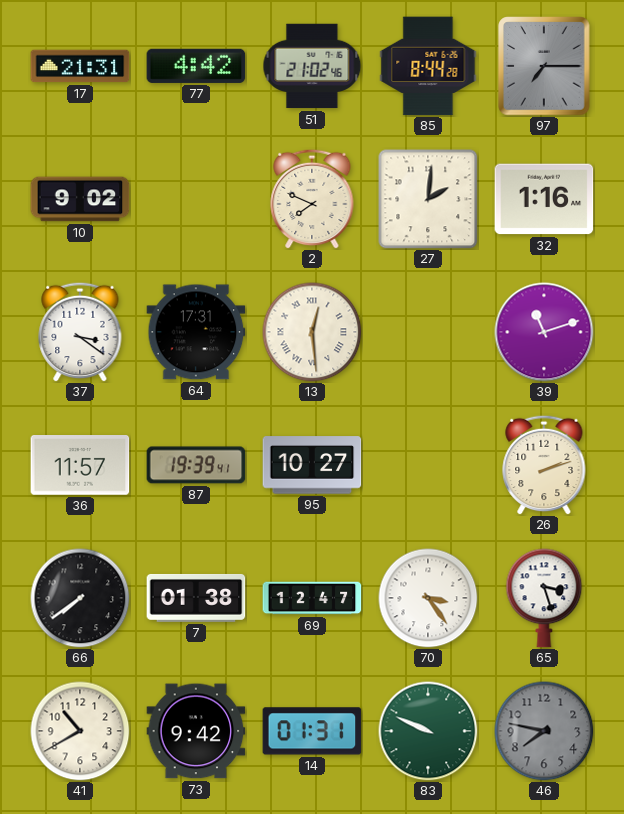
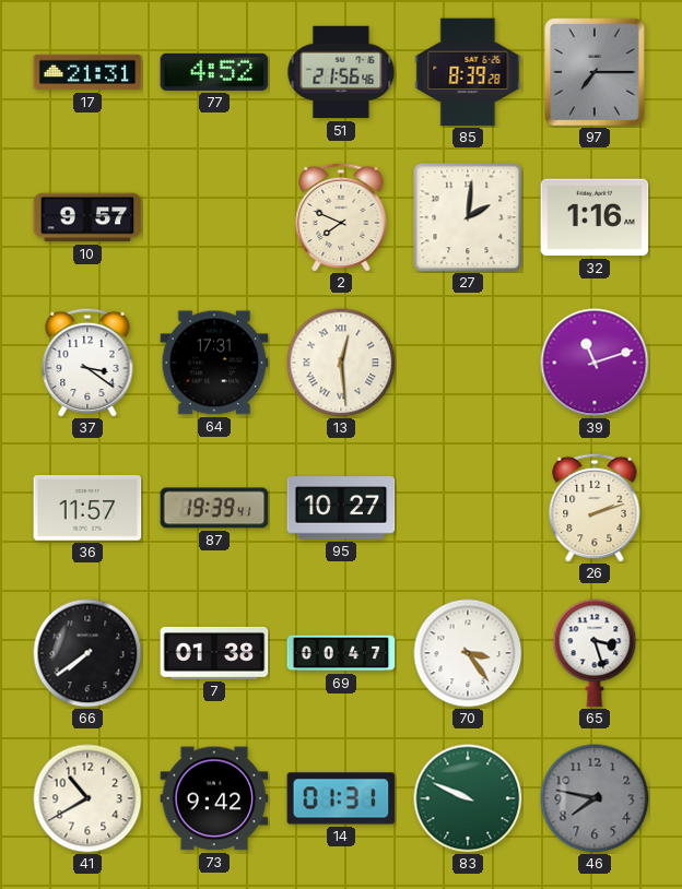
77: 4:42 -> 4:52 (214, 72)
51: 21:02 -> 21:56 (341, 72)
85: 8:44 -> 8:39 (468, 72)
10: 9:02 -> 9:57 (87, 217)
69: 12:47 -> 00:47 (341, 653)
